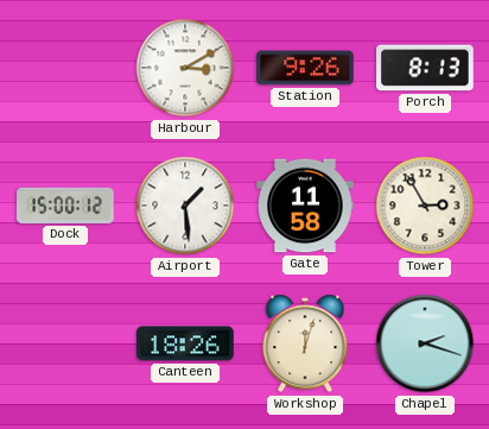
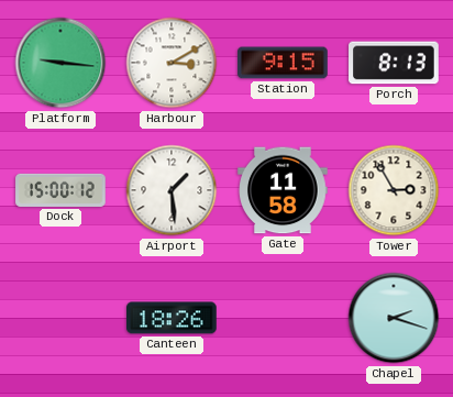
Platform: none -> 9:16 (60, 63)
Station: 9:26 -> 9:15 (283, 63)
Workshop: 12:03 -> none (305, 343)
